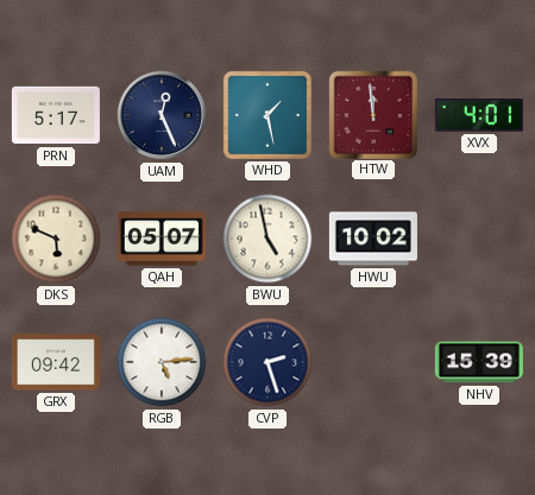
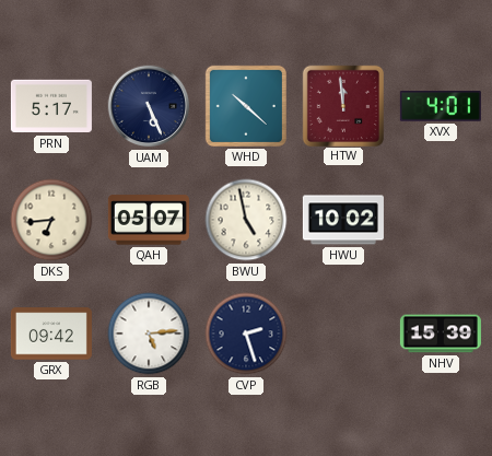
UAM: 12:26 -> 5:26 (149, 106)
WHD: 1:28 -> 10:22 (246, 106)
DKS: 5:49 -> 6:44 (51, 220)
